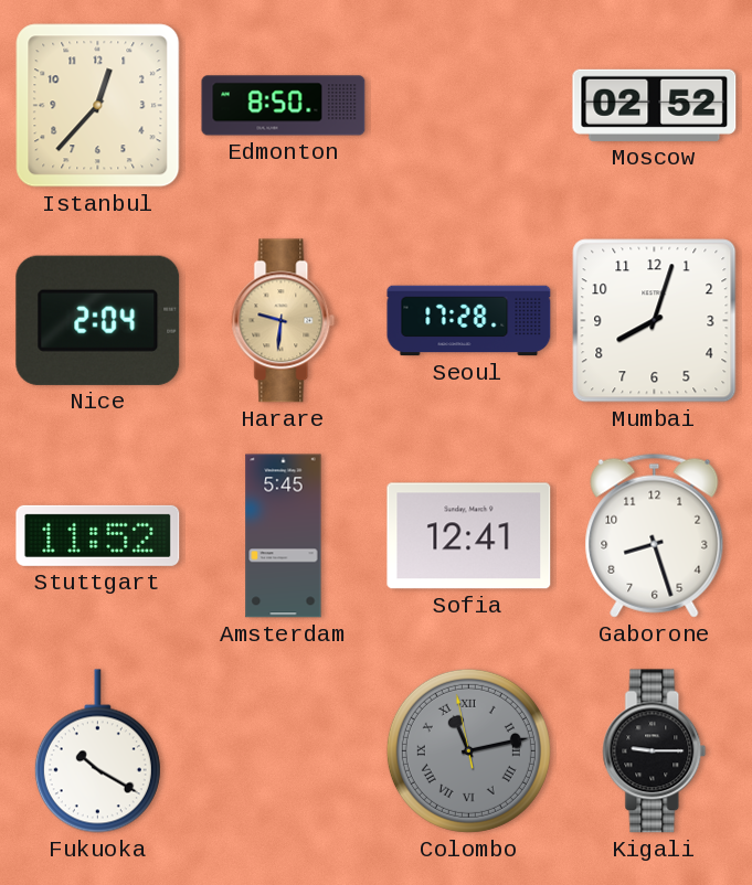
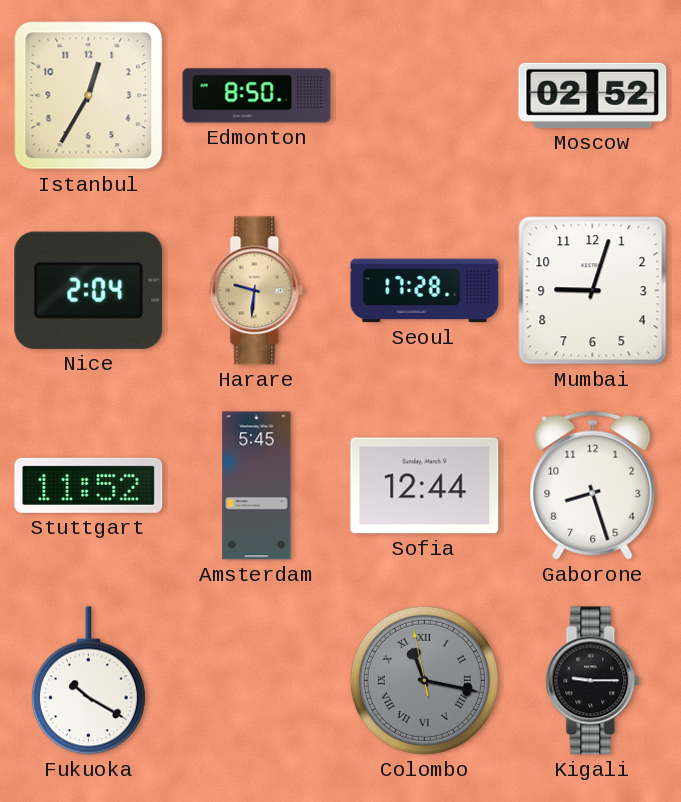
Istanbul: 12:37 -> 12:35 (89, 96)
Mumbai: 8:03 -> 9:03 (593, 291)
Sofia: 12:41 -> 12:44 (425, 486)
Colombo: 11:12 -> 11:16 (424, 680)
